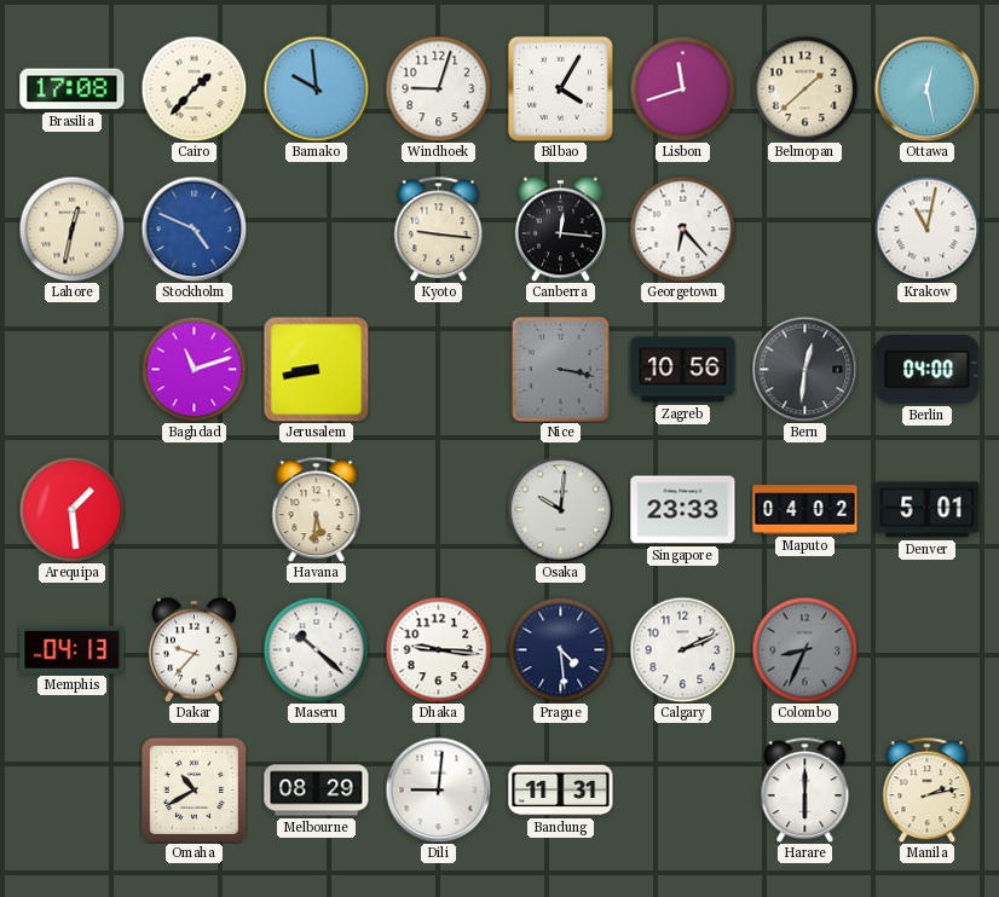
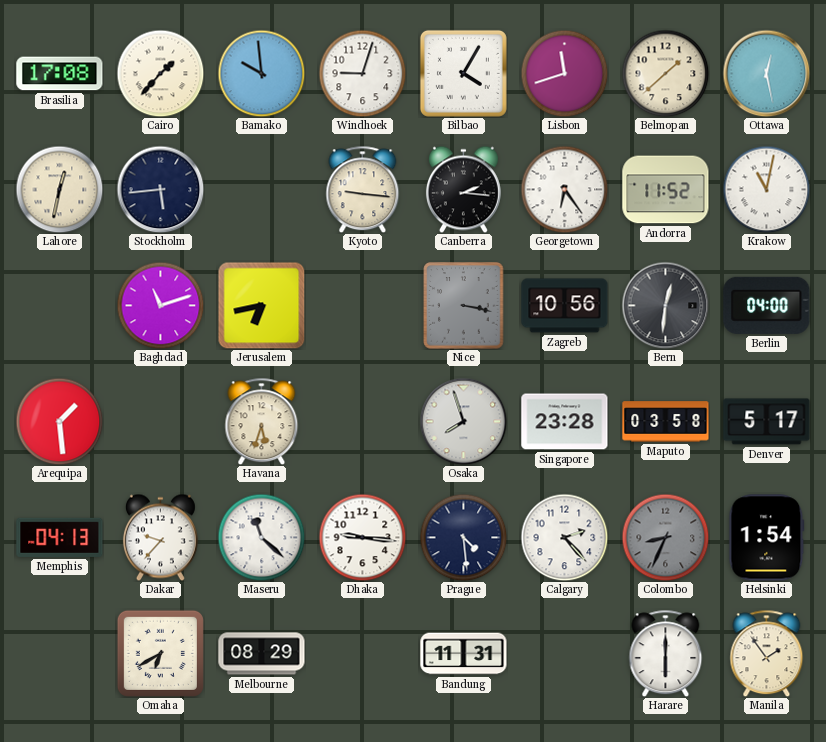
Stockholm: 4:49 -> 5:44 (160, 189)
Stockholm dial: blue -> navy (160, 189)
Canberra: 12:16 -> 2:16 (463, 189)
Georgetown: 6:23 -> 6:24 (564, 189)
Andorra: none -> 11:52 (666, 190)
Jerusalem: 8:43 -> 6:43 (261, 305)
Havana: 5:31 -> 5:33 (262, 421)
Osaka: 10:01 -> 7:57 (463, 421)
Singapore: 23:33 -> 23:28 (565, 422)
Maputo: 04:02 -> 03:58 (666, 422)
Denver: 5:01 -> 5:17 (767, 422)
Maseru: 10:22 -> 11:22 (261, 537)
Calgary: 2:11 -> 2:23 (564, 537)
Helsinki: none -> 1:54 (767, 538)
Omaha: 10:40 -> 6:40 (160, 653)
Dili: 9:01 -> none (438, 789)
Manila: 2:13 -> 1:54 (767, 653)
